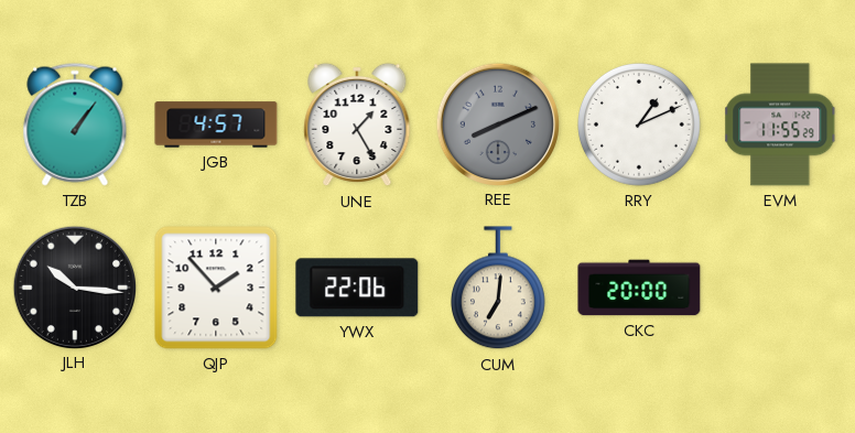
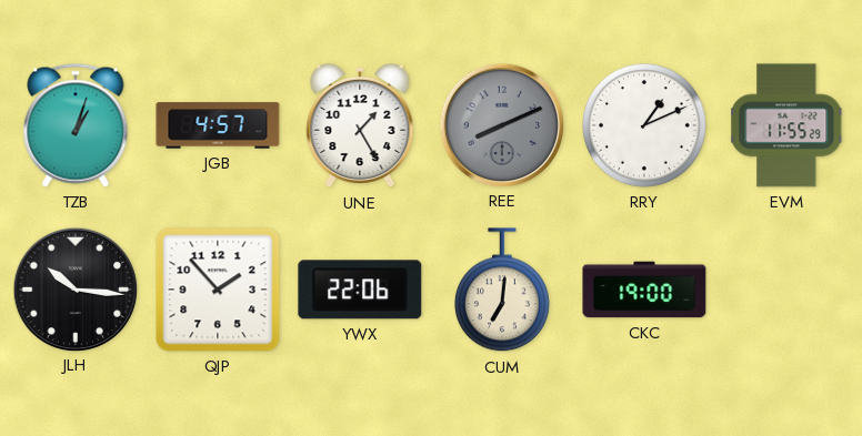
TZB: 1:06 -> 1:03 (76, 125)
CKC: 20:00 -> 19:00 (644, 290)
